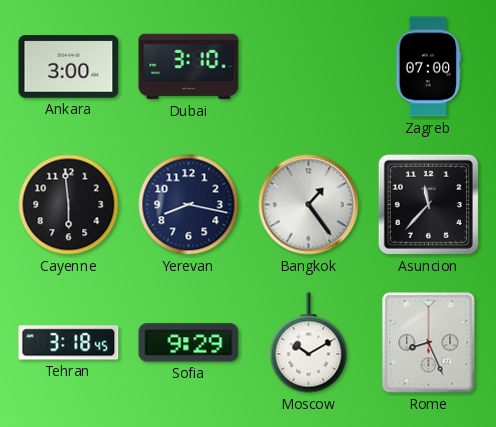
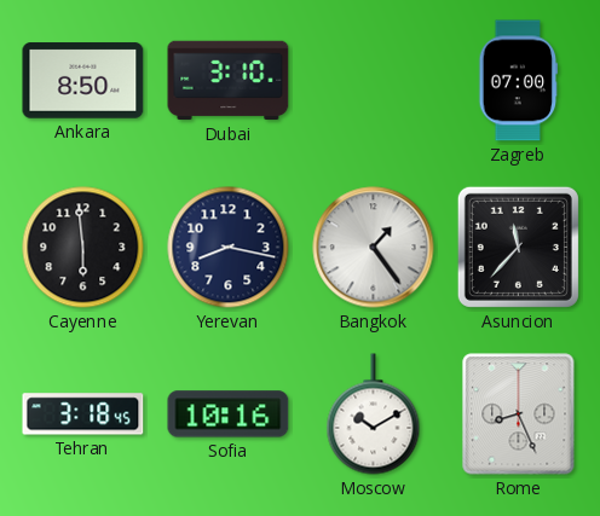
Ankara: 3:00 -> 8:50 (83, 81)
Sofia: 9:29 -> 10:16 (229, 414)
